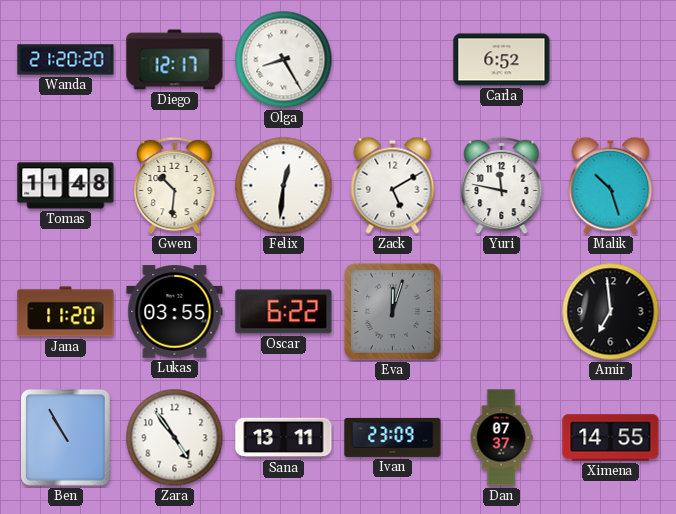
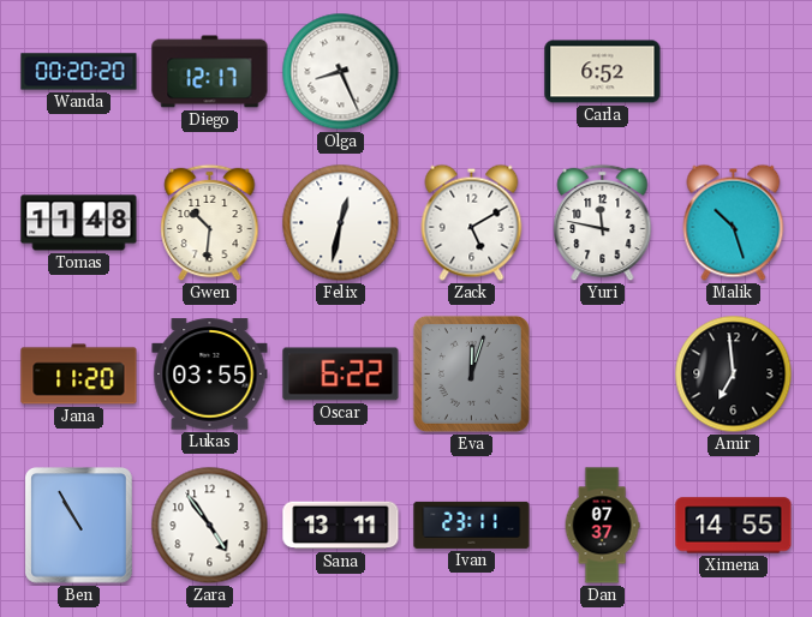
Wanda: 21:20 -> 00:20 (79, 72)
Olga: 8:25 -> 8:26 (341, 72)
Felix: 12:31 -> 12:32 (341, 223)
Ivan: 23:09 -> 23:11 (472, 525)
